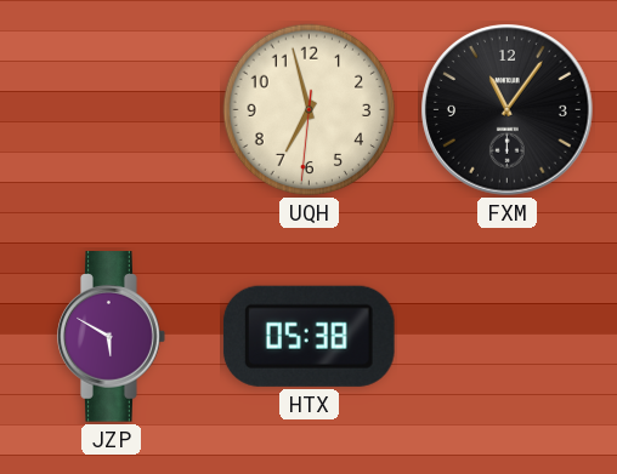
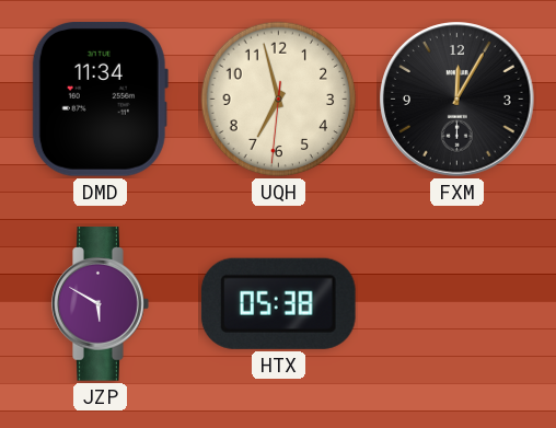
DMD: none -> 11:34 (100, 99)
FXM: 11:06 -> 12:05 (457, 100)
